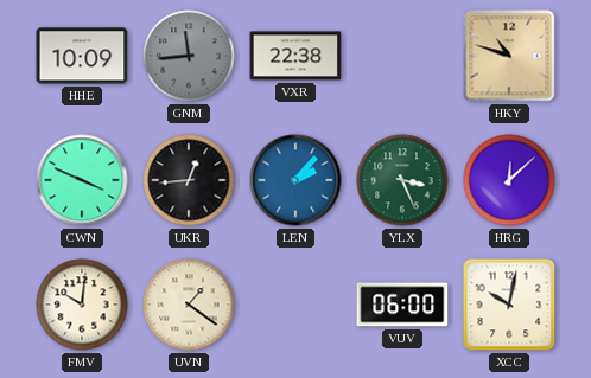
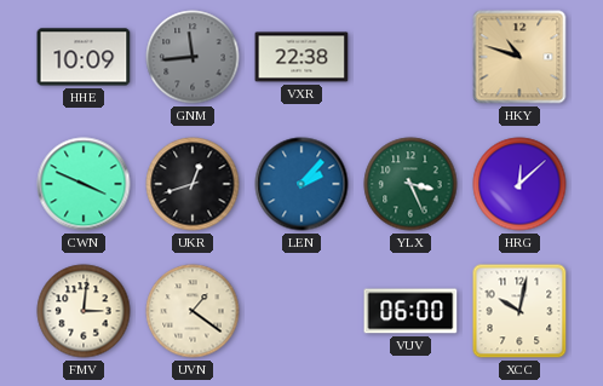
UKR: 12:44 -> 12:42 (193, 184)
FMV: 10:01 -> 3:01 (84, 311)
